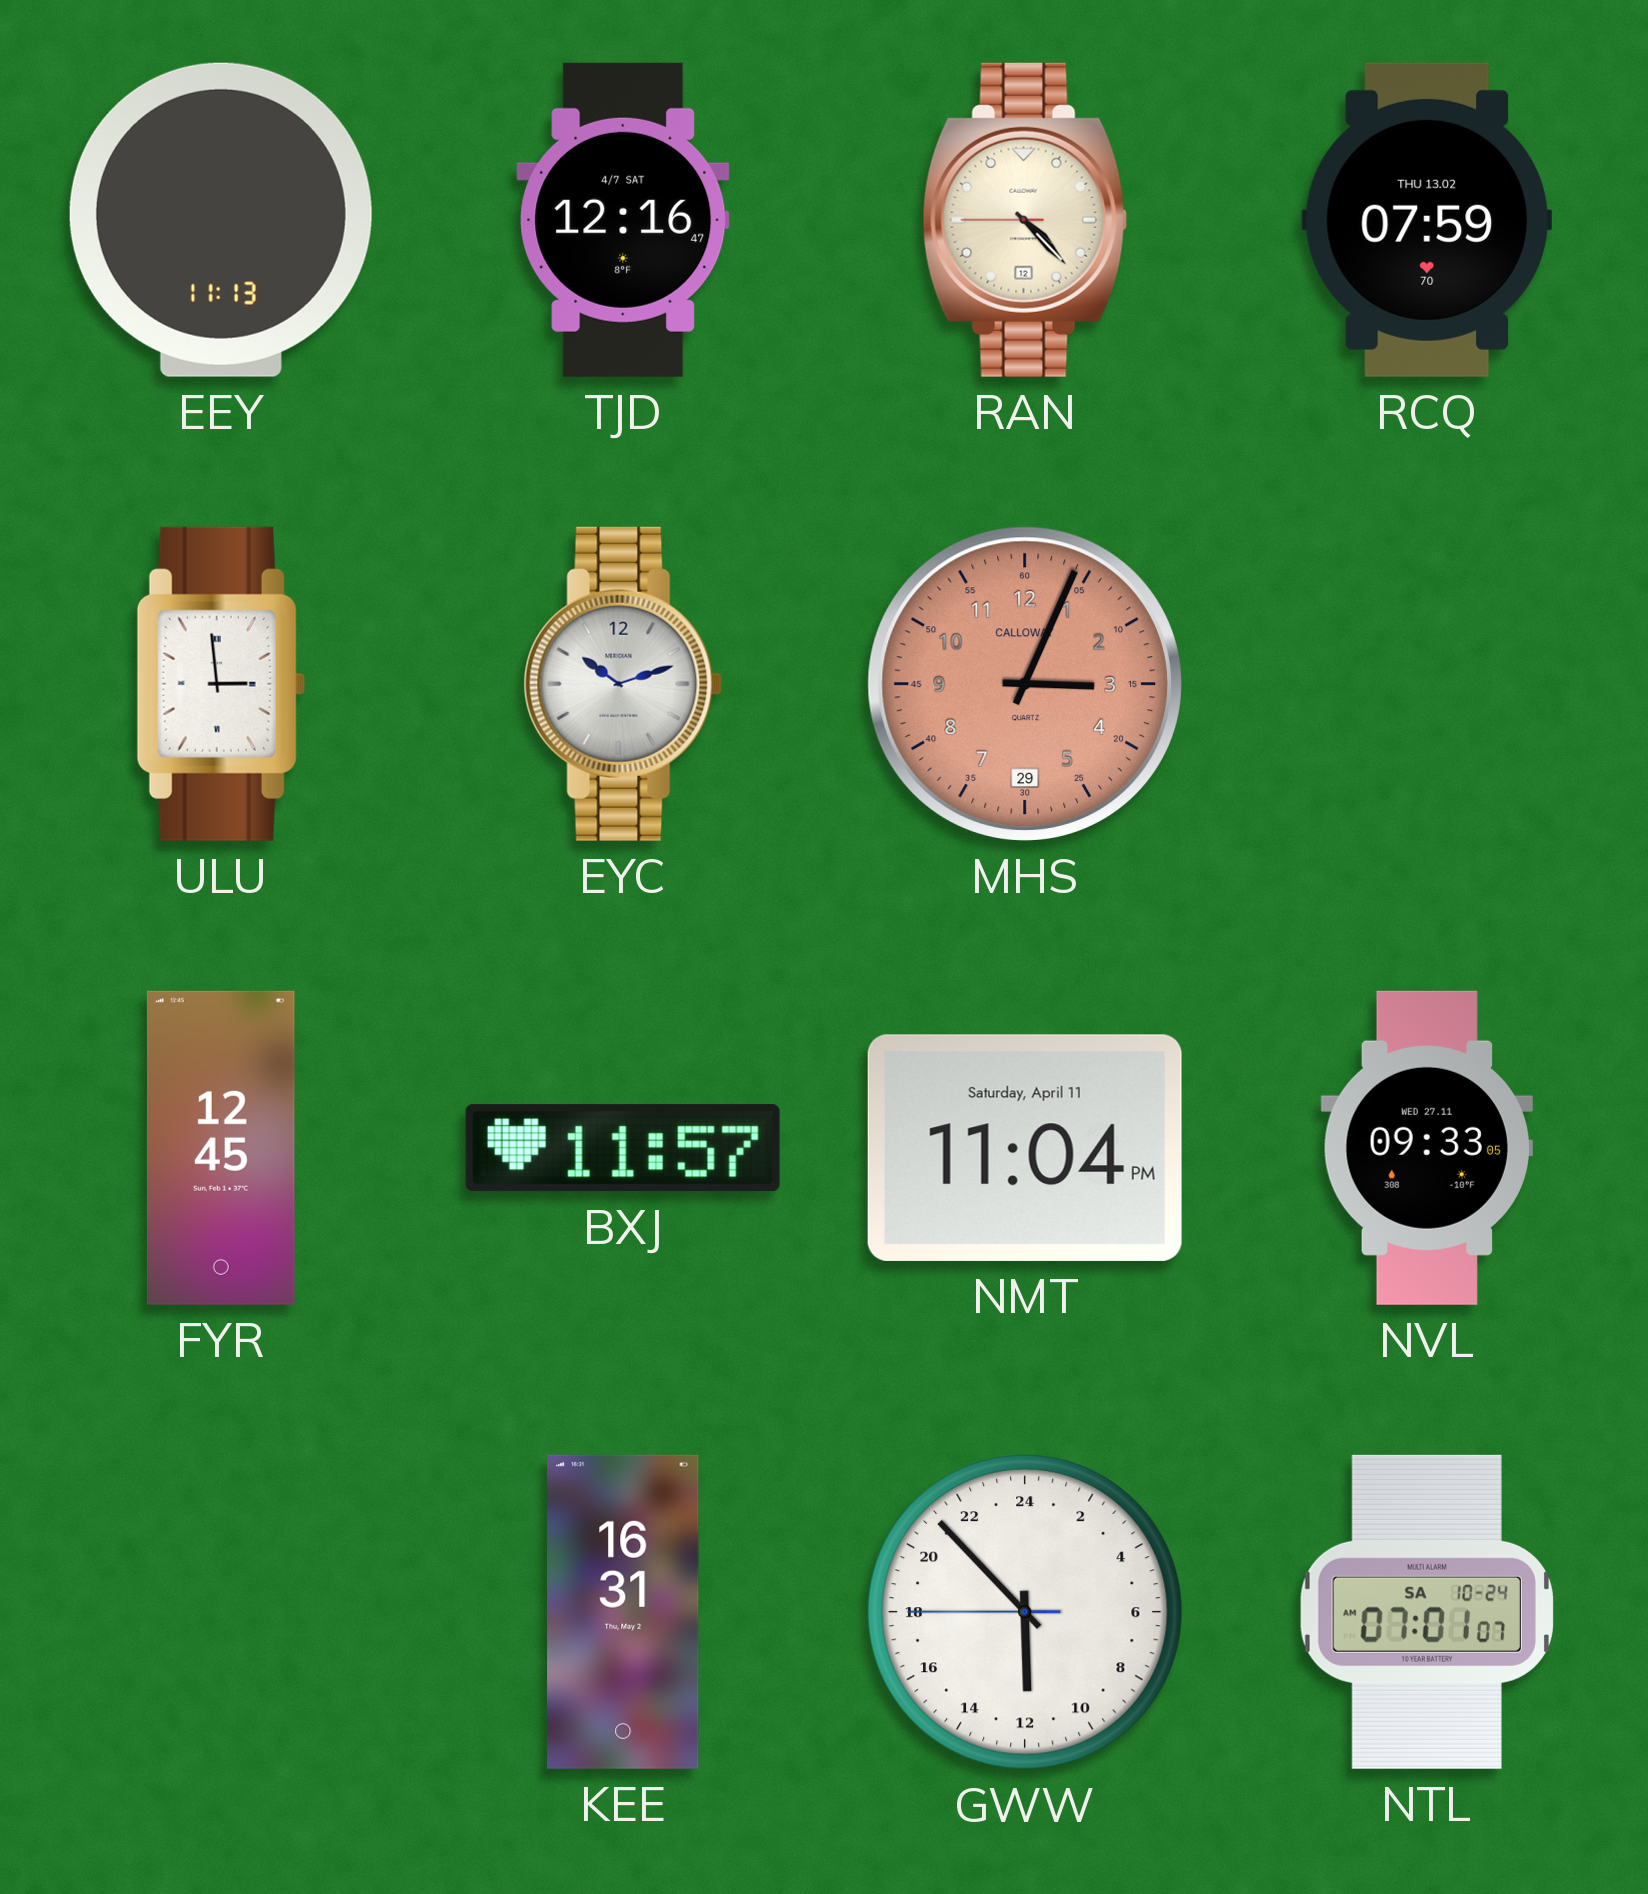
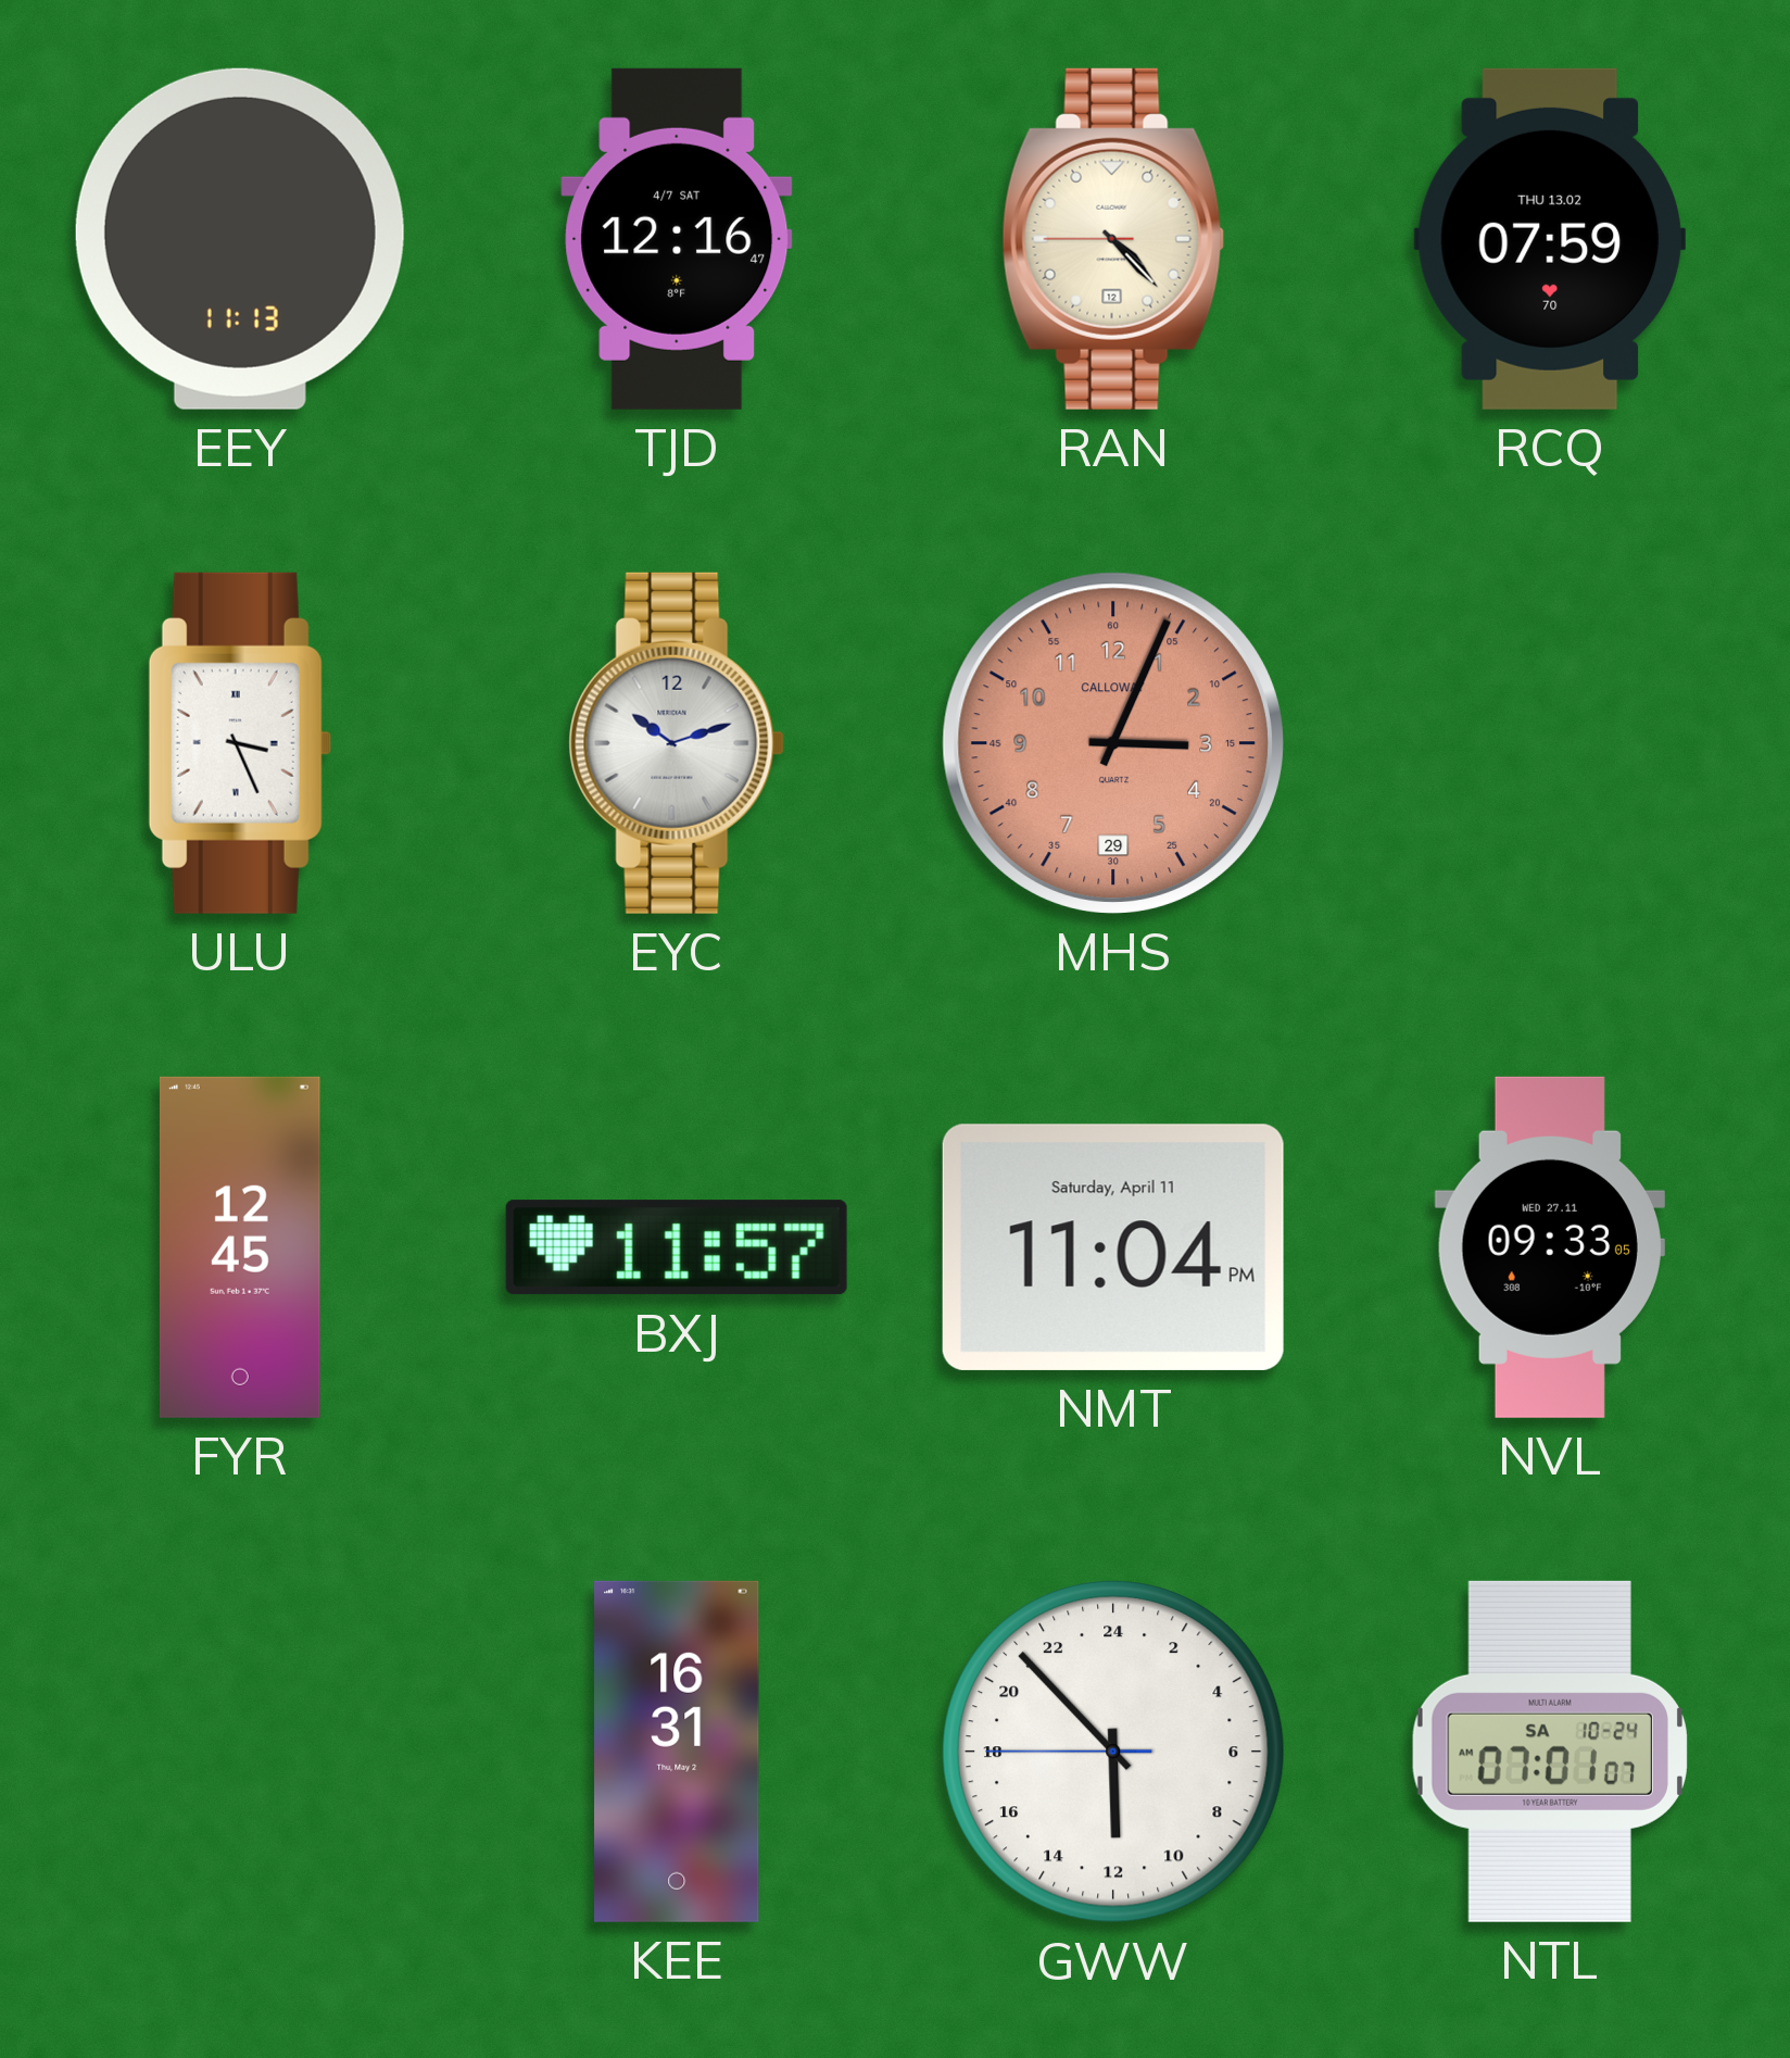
ULU: 2:59 -> 3:26 (240, 743)
